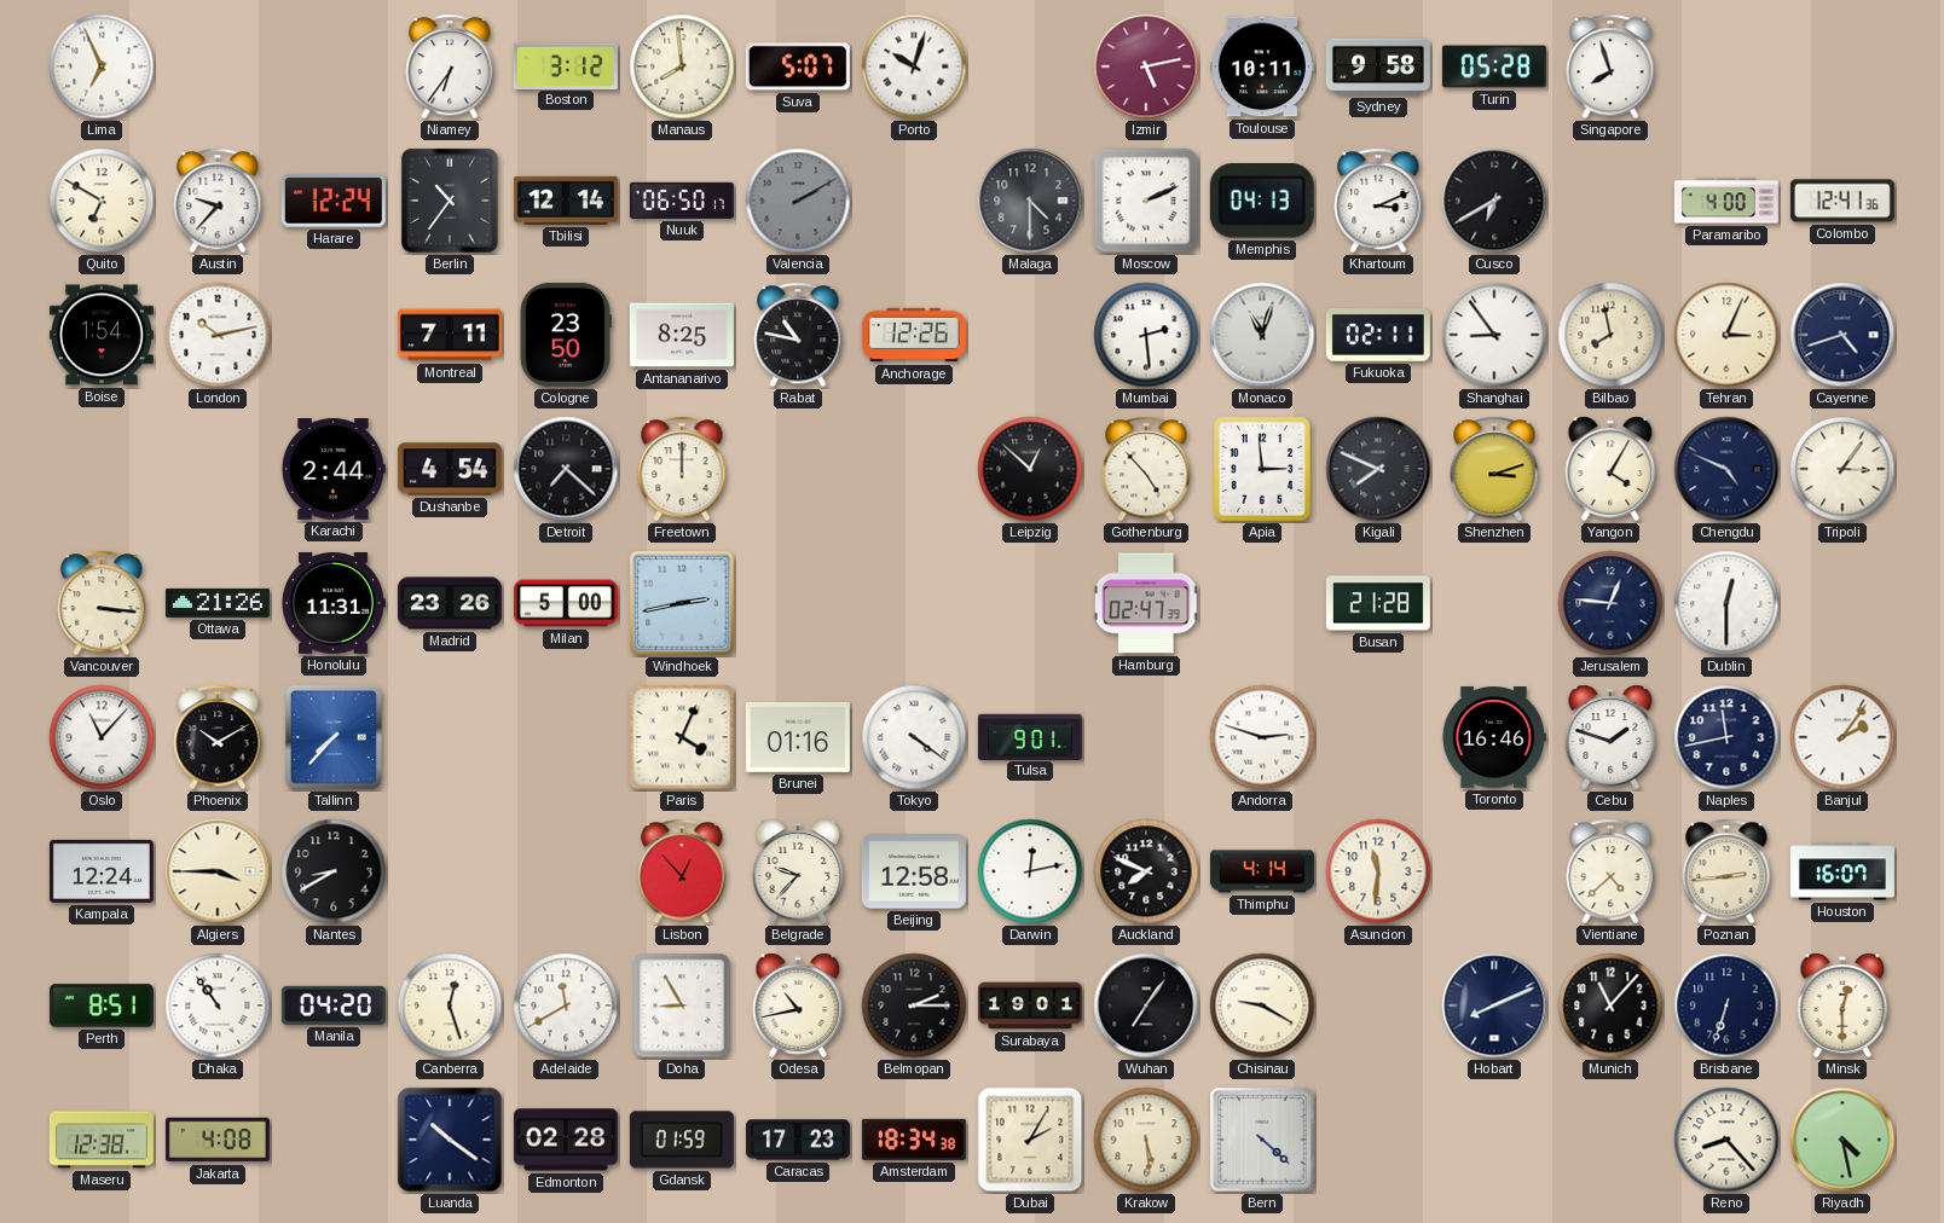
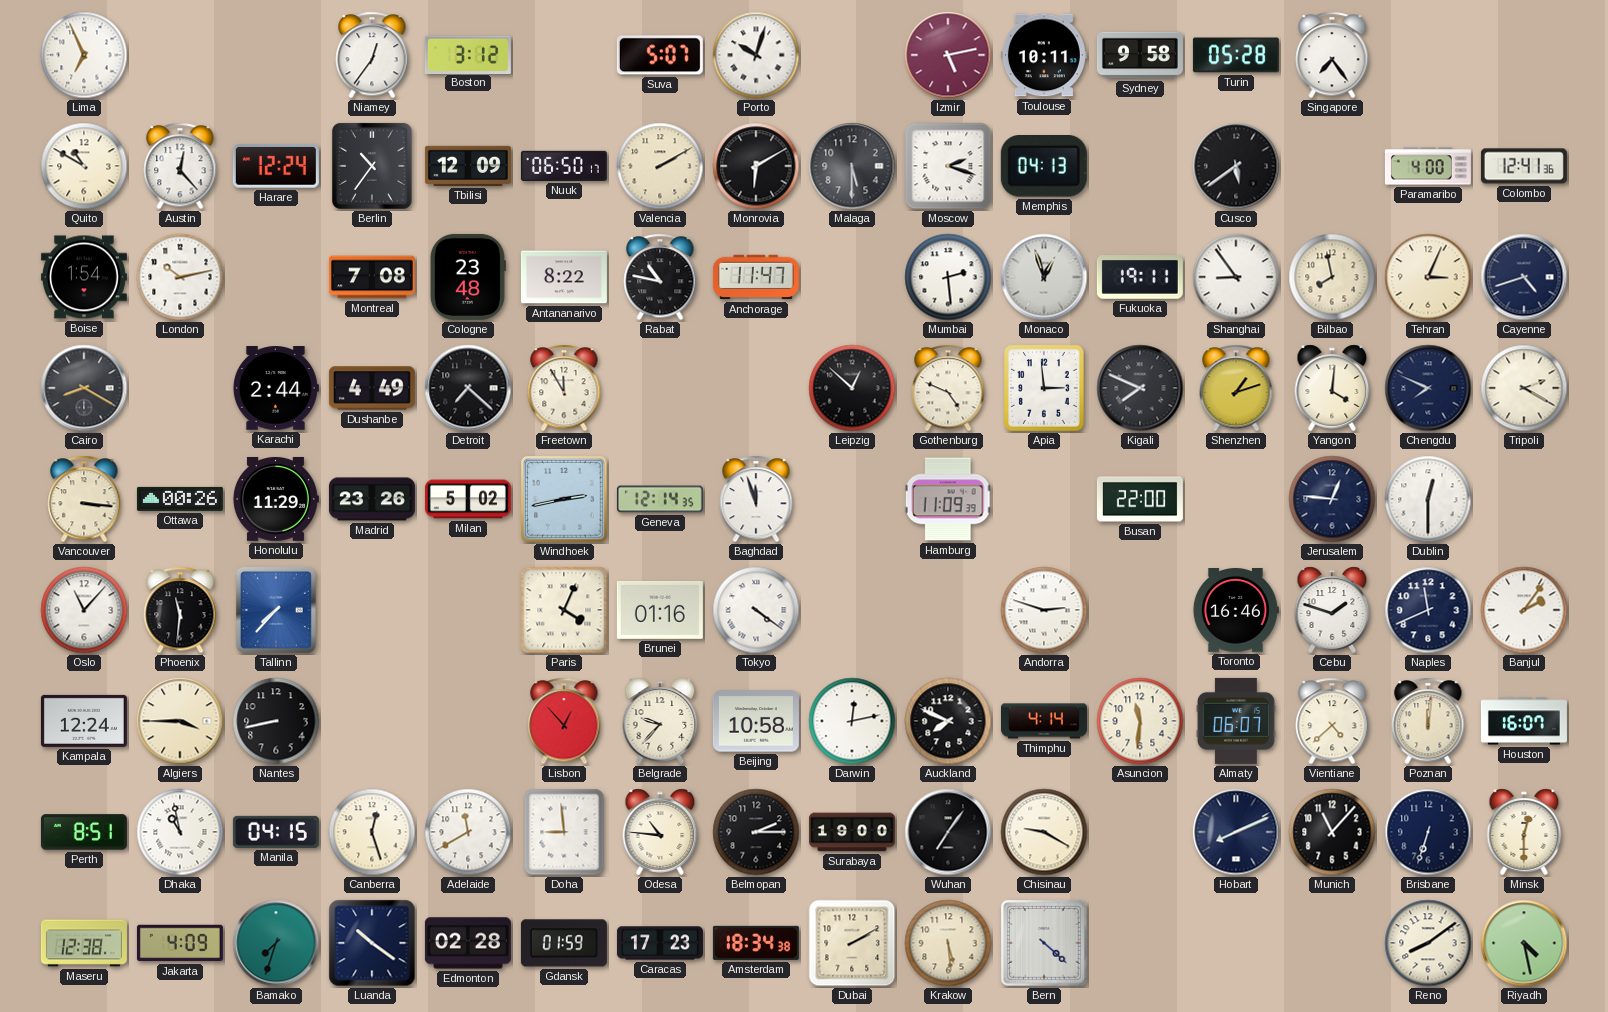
Niamey: 6:36 -> 12:36 (372, 55)
Manaus: 7:59 -> none (682, 66)
Singapore: 7:57 -> 7:24 (1332, 55)
Quito: 6:50 -> 10:50 (84, 166)
Austin: 9:37 -> 12:23 (180, 166)
Tbilisi: 12:14 -> 12:09 (468, 166)
Valencia dial: grey -> cream (660, 166)
Monrovia: none -> 6:10 (756, 166)
Malaga: 4:30 -> 5:30 (852, 166)
Moscow: 2:11 -> 2:18 (948, 166)
Khartoum: 3:11 -> none (1378, 201)
Cusco: 6:40 -> 5:39 (1236, 166)
Montreal: 7:11 -> 7:08 (372, 277)
Cologne: 23:50 -> 23:48 (468, 277)
Antananarivo: 8:25 -> 8:22 (564, 277)
Anchorage: 12:26 -> 11:47 (756, 277)
Monaco: 11:03 -> 12:57 (1044, 277)
Fukuoka: 02:11 -> 19:11 (1140, 278)
Cairo: none -> 8:20 (84, 388)
Dushanbe: 4:54 -> 4:49 (372, 388)
Freetown: 12:00 -> 11:55 (564, 388)
Gothenburg: 4:53 -> 4:49 (948, 388)
Shenzhen: 3:12 -> 1:12 (1236, 388)
Yangon: 4:05 -> 4:01 (1332, 388)
Chengdu: 4:49 -> 7:49 (1428, 388)
Tripoli: 3:06 -> 2:20 (1524, 388)
Ottawa: 21:26 -> 00:26 (180, 499)
Honolulu: 11:31 -> 11:29 (275, 499)
Milan: 5:00 -> 5:02 (468, 499)
Geneva: none -> 12:14 (660, 499)
Baghdad: none -> 11:57 (756, 499)
Hamburg: 02:47 -> 11:09 (948, 499)
Busan: 21:28 -> 22:00 (1140, 499)
Phoenix: 10:10 -> 11:31 (180, 610)
Tulsa: 9:01 -> none (1030, 736)
Naples: 11:43 -> 11:41 (1428, 610)
Nantes: 8:40 -> 8:43 (276, 721)
Beijing: 12:58 -> 10:58 (756, 721)
Almaty: none -> 06:07 (1236, 721)
Poznan: 2:44 -> 12:01 (1428, 721)
Dhaka: 10:54 -> 10:58 (180, 832)
Manila: 04:20 -> 04:15 (276, 832)
Doha: 8:55 -> 8:59 (564, 832)
Odesa: 10:43 -> 10:46 (660, 832)
Surabaya: 19:01 -> 19:00 (852, 832)
Jakarta: 4:08 -> 4:09 (180, 943)
Bamako: none -> 7:33 (276, 943)
Dubai: 2:05 -> 2:10 (852, 943)
Reno: 8:23 -> 8:09 (1428, 943)
